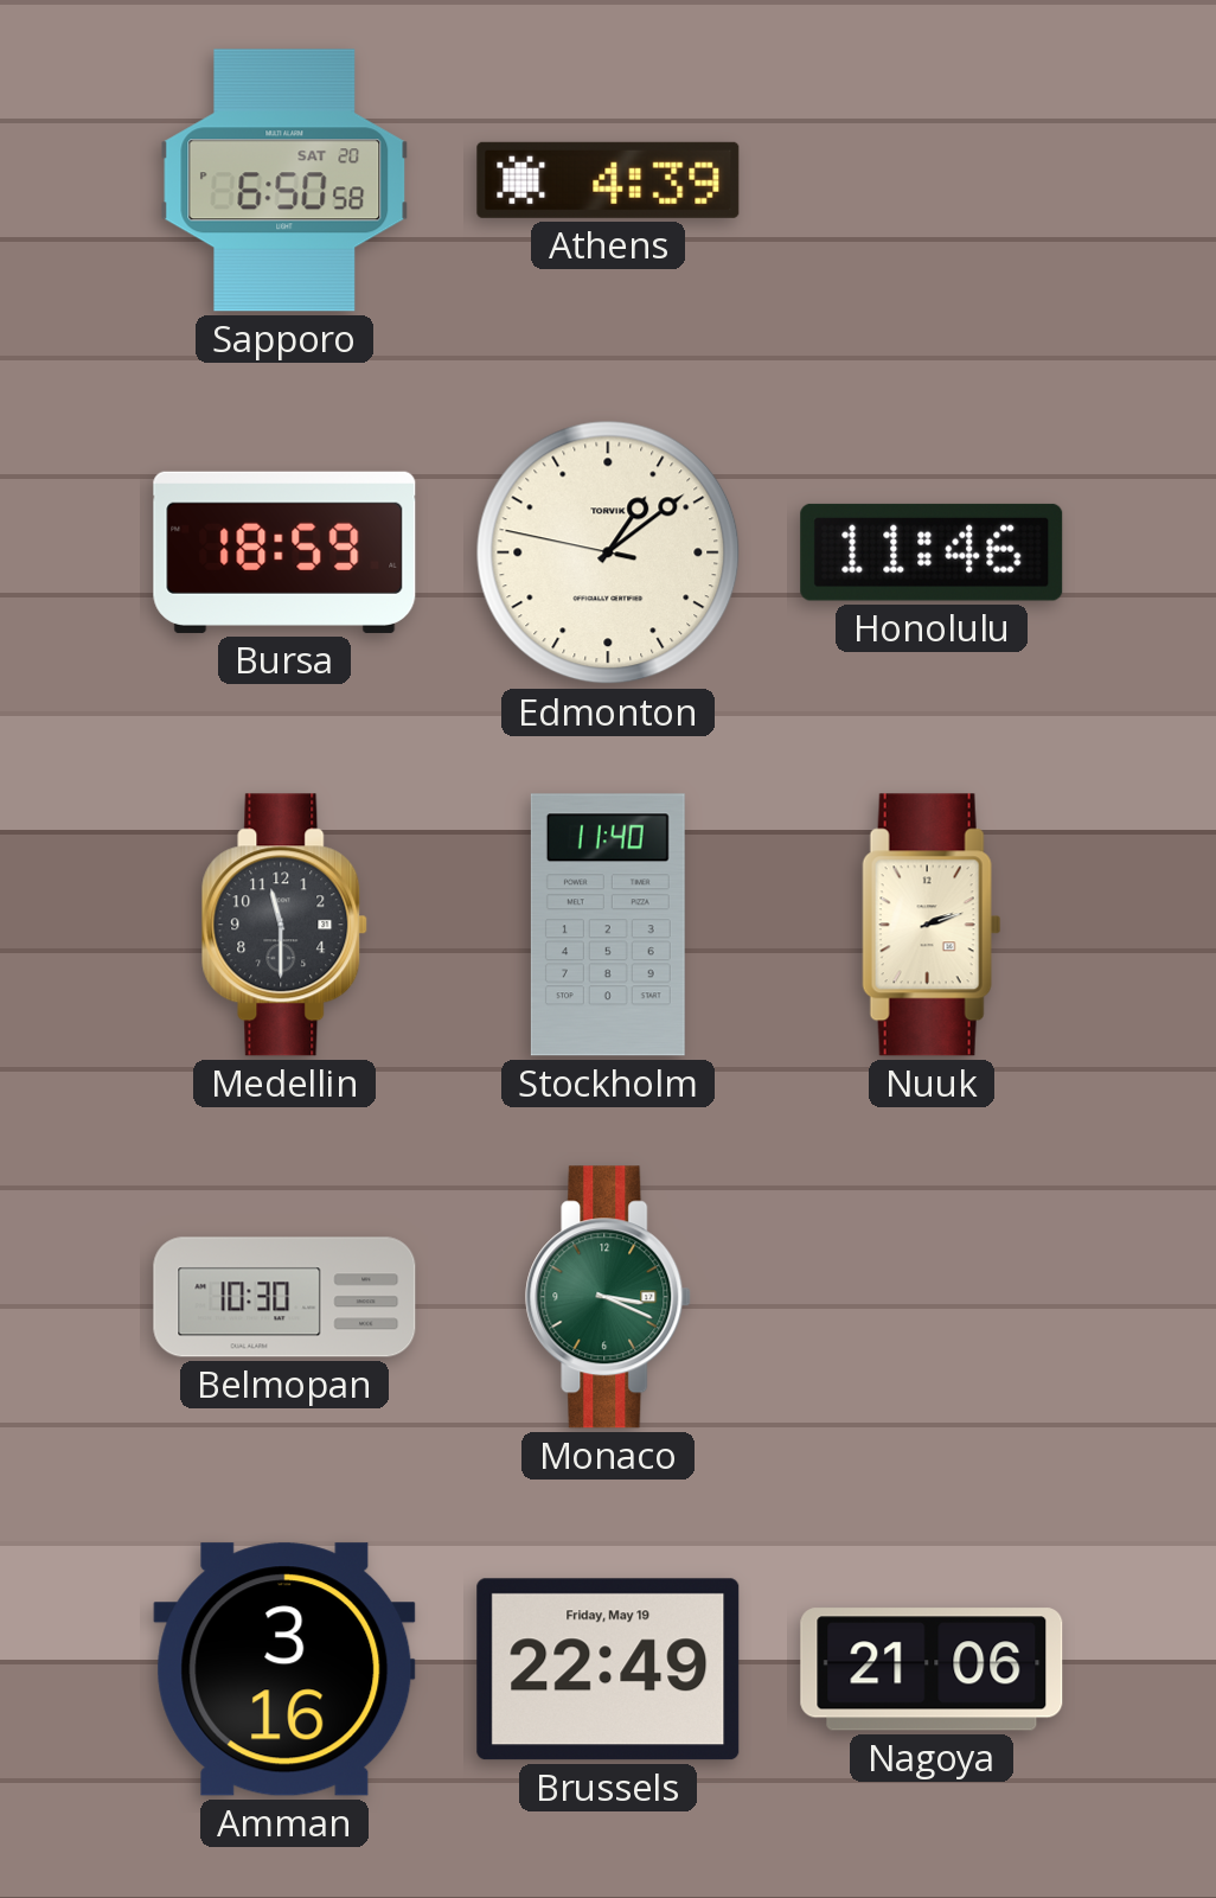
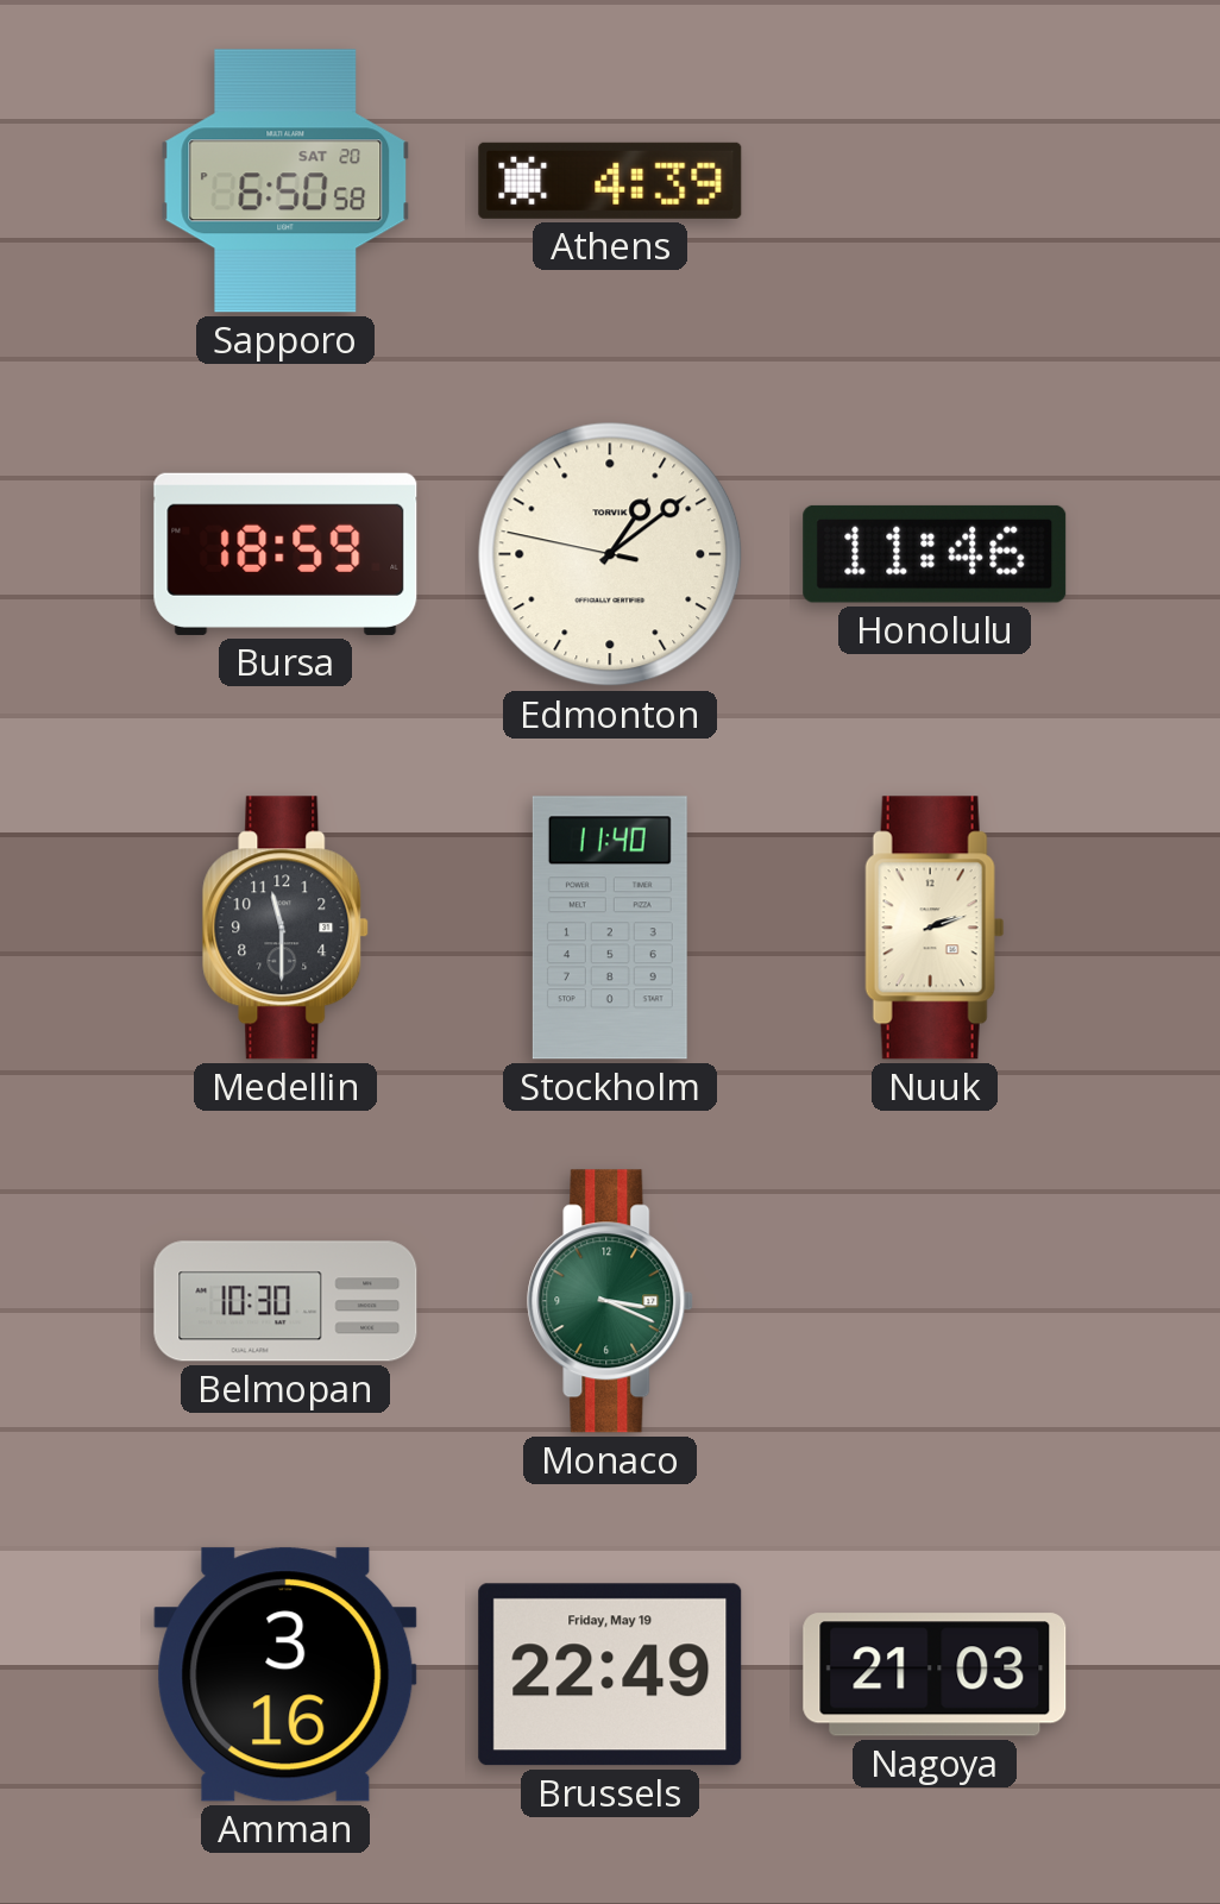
Nagoya: 21:06 -> 21:03 (935, 1674)
